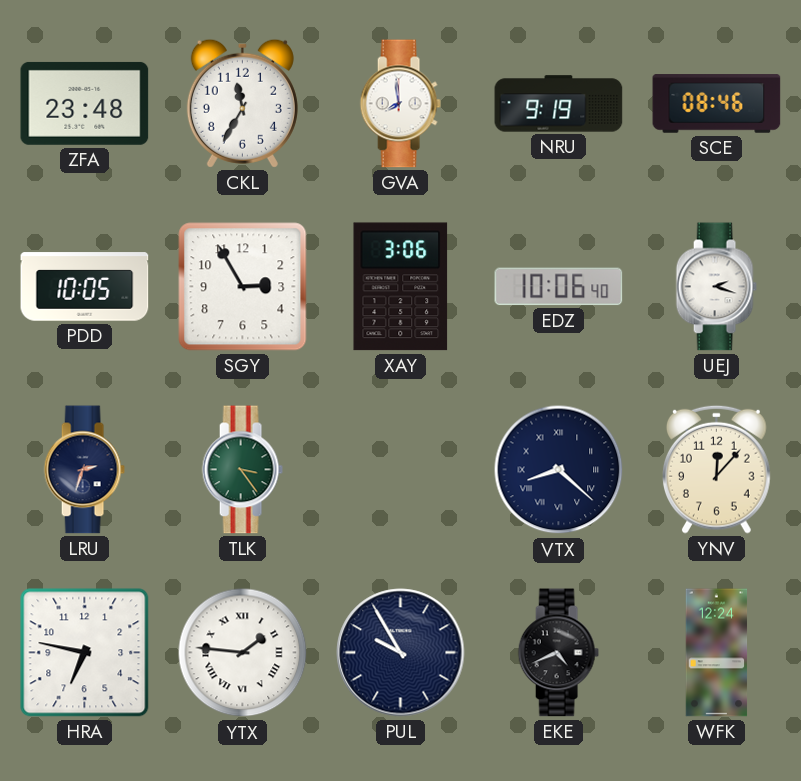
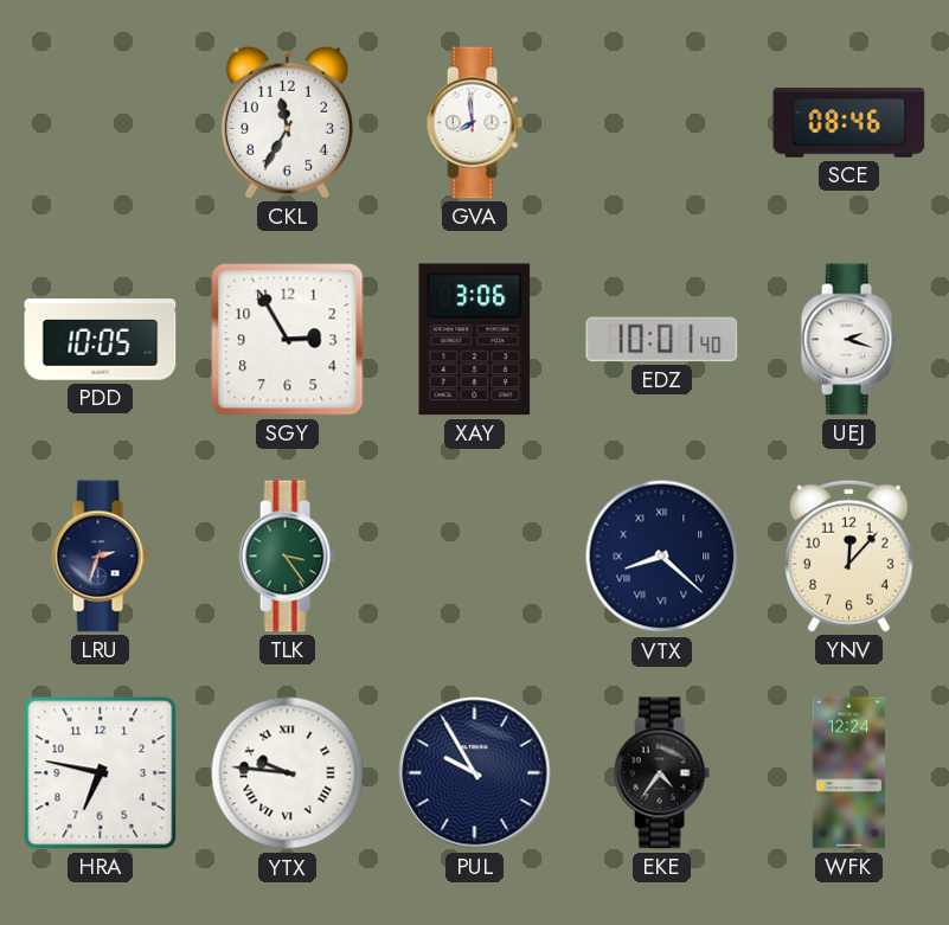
ZFA: 23:48 -> none (85, 103)
NRU: 9:19 -> none (559, 104)
EDZ: 10:06 -> 10:01 (662, 340)
YTX: 1:46 -> 9:46 (288, 773)
EKE: 4:41 -> 4:36 (661, 773)
